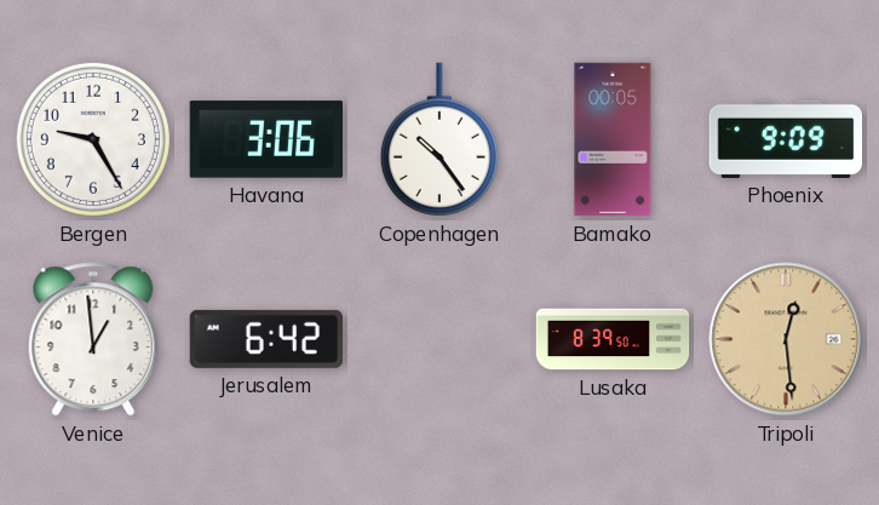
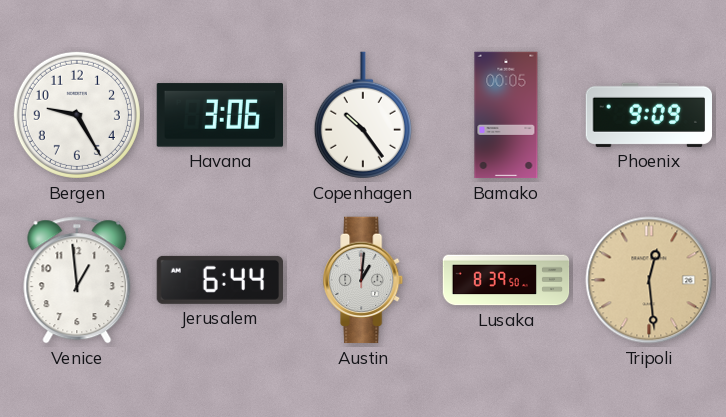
Jerusalem: 6:42 -> 6:44 (219, 280)
Austin: none -> 1:01 (364, 280)
